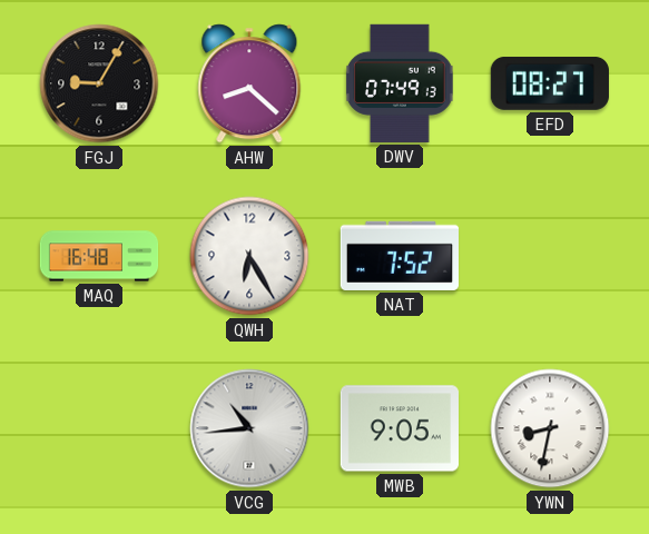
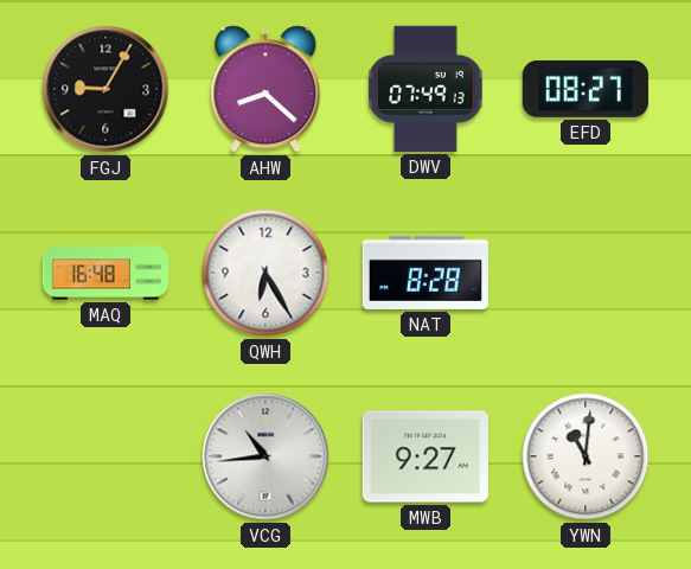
NAT: 7:52 -> 8:28 (426, 273)
MWB: 9:05 -> 9:27 (426, 456)
YWN: 8:32 -> 11:01 (586, 456)
